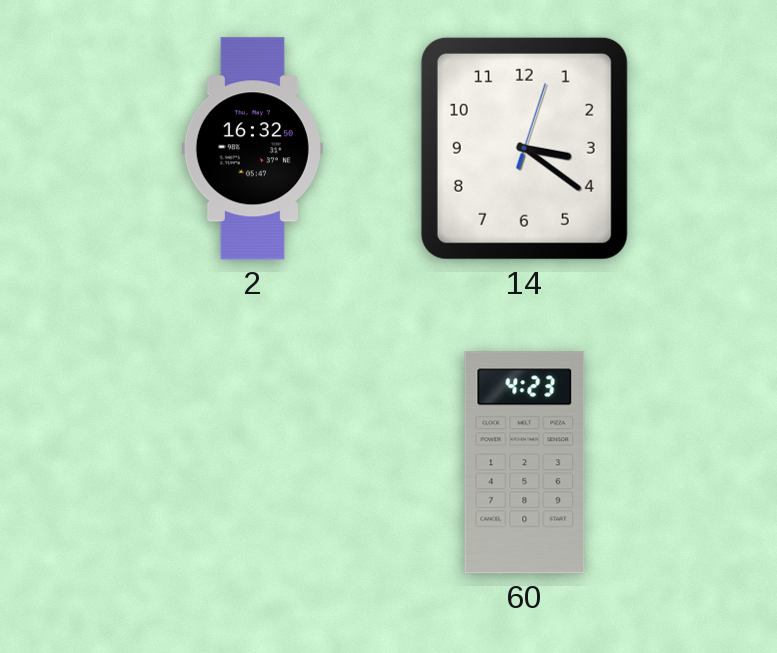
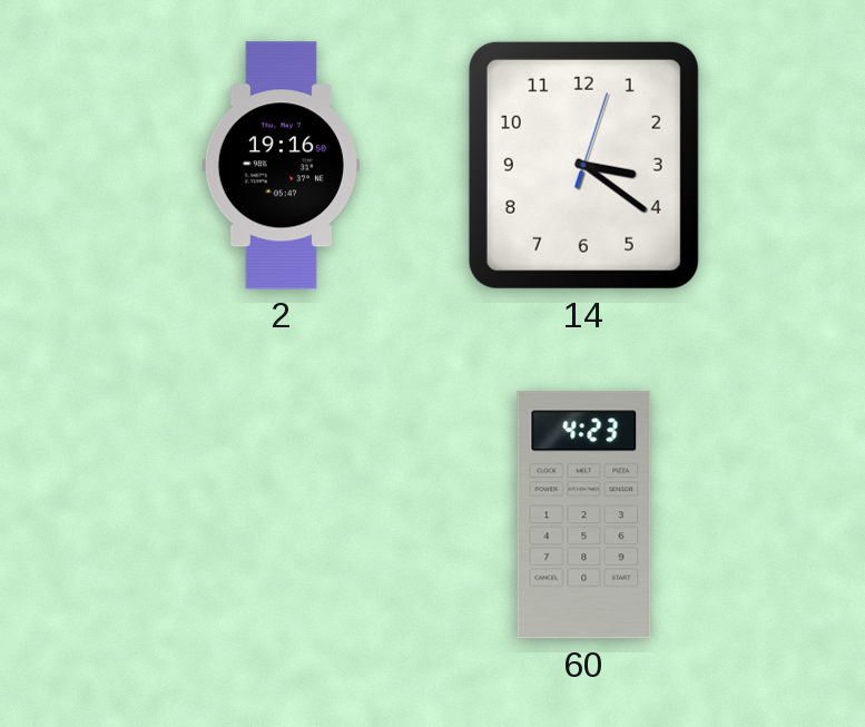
2: 16:32 -> 19:16 (281, 166)
